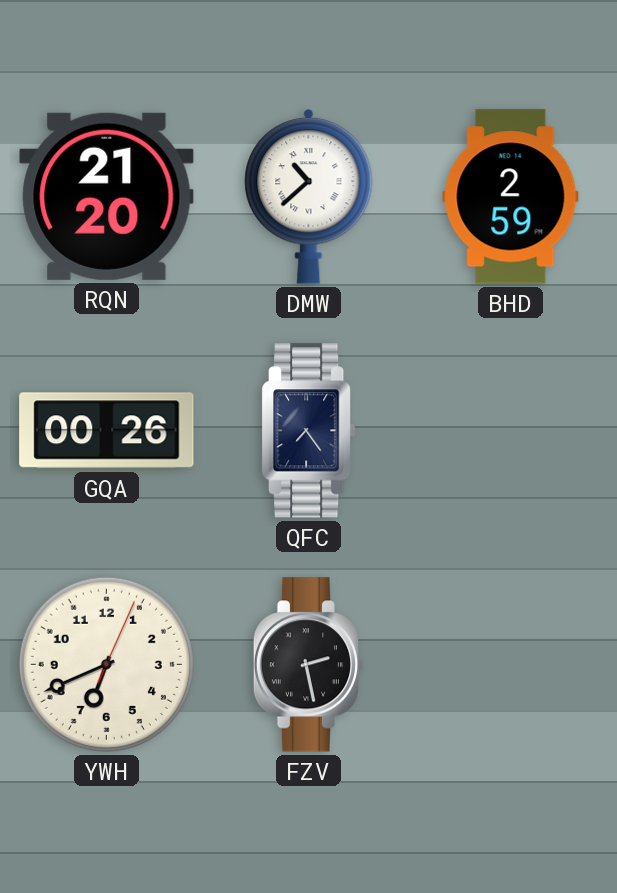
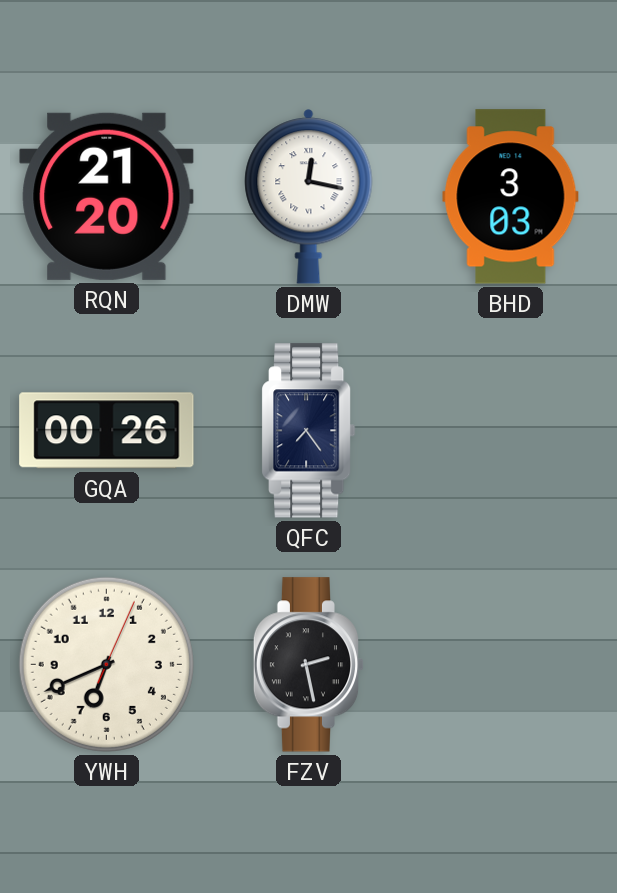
DMW: 10:38 -> 12:17 (309, 197)
BHD: 2:59 -> 3:03 (511, 197)
